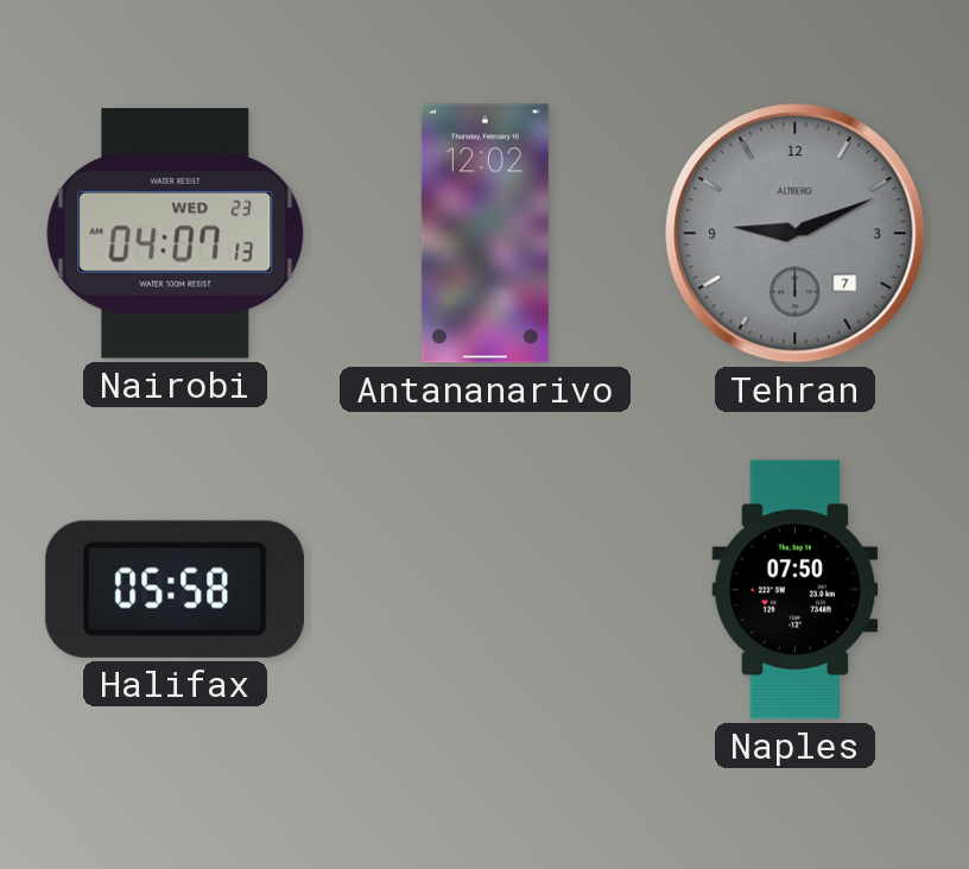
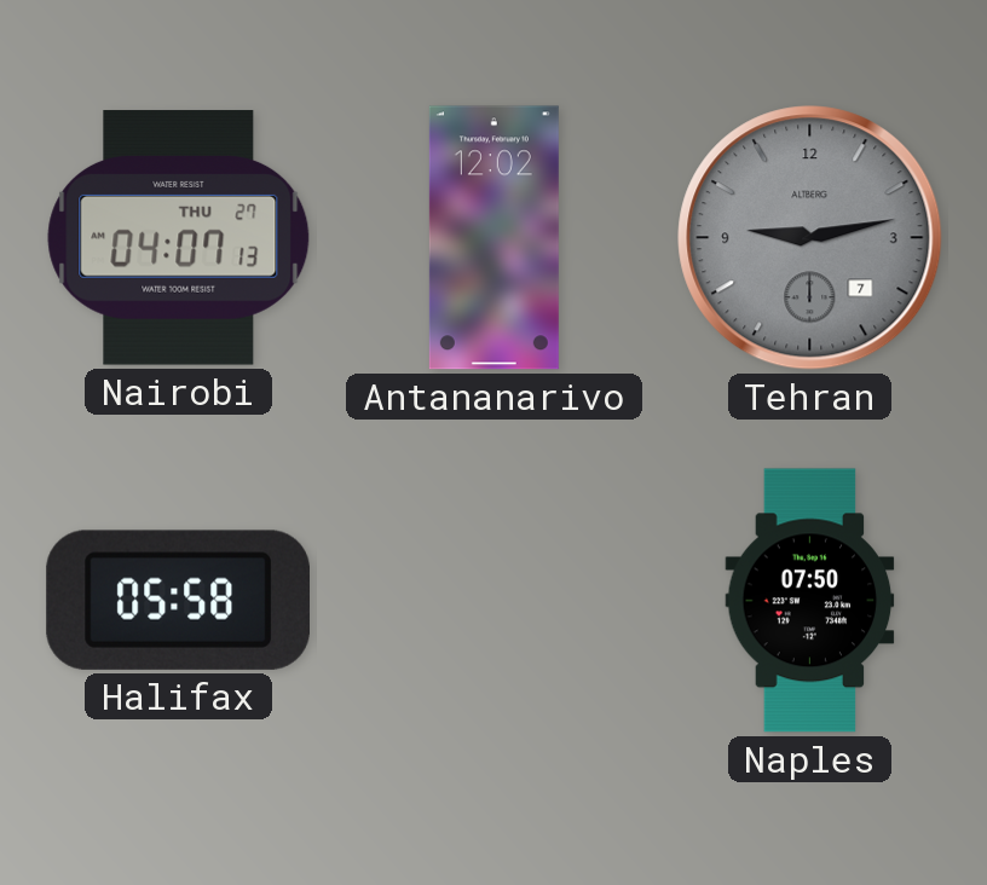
Nairobi date: WED 23 -> THU 27 (179, 238)
Tehran: 9:11 -> 9:13 (810, 238)
